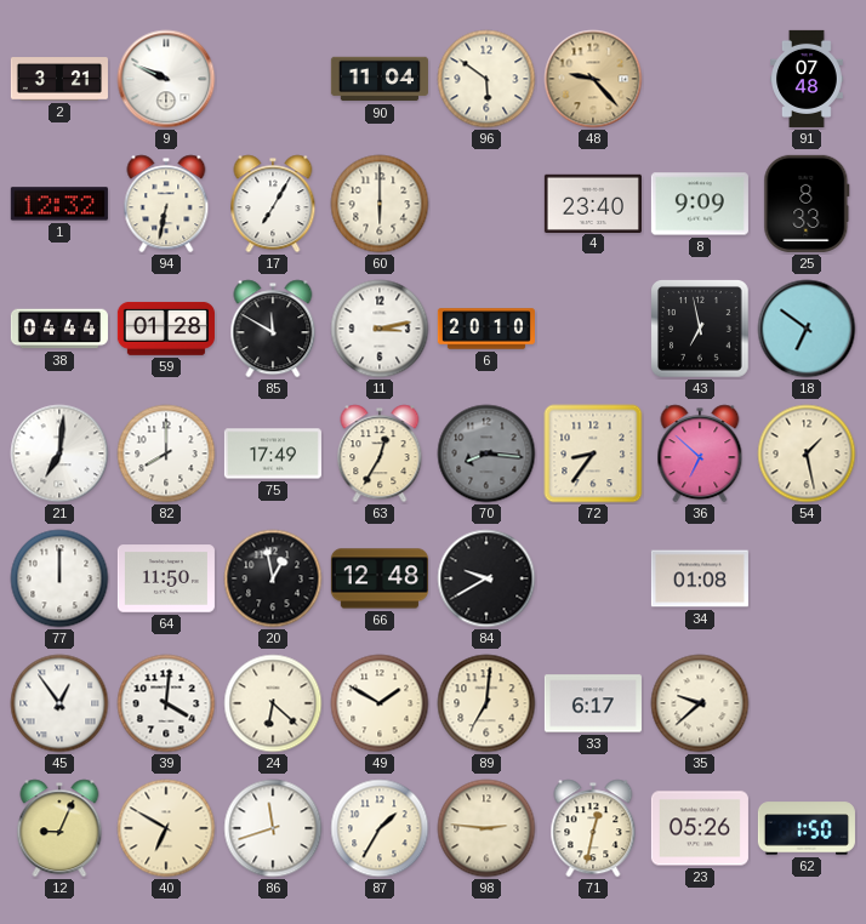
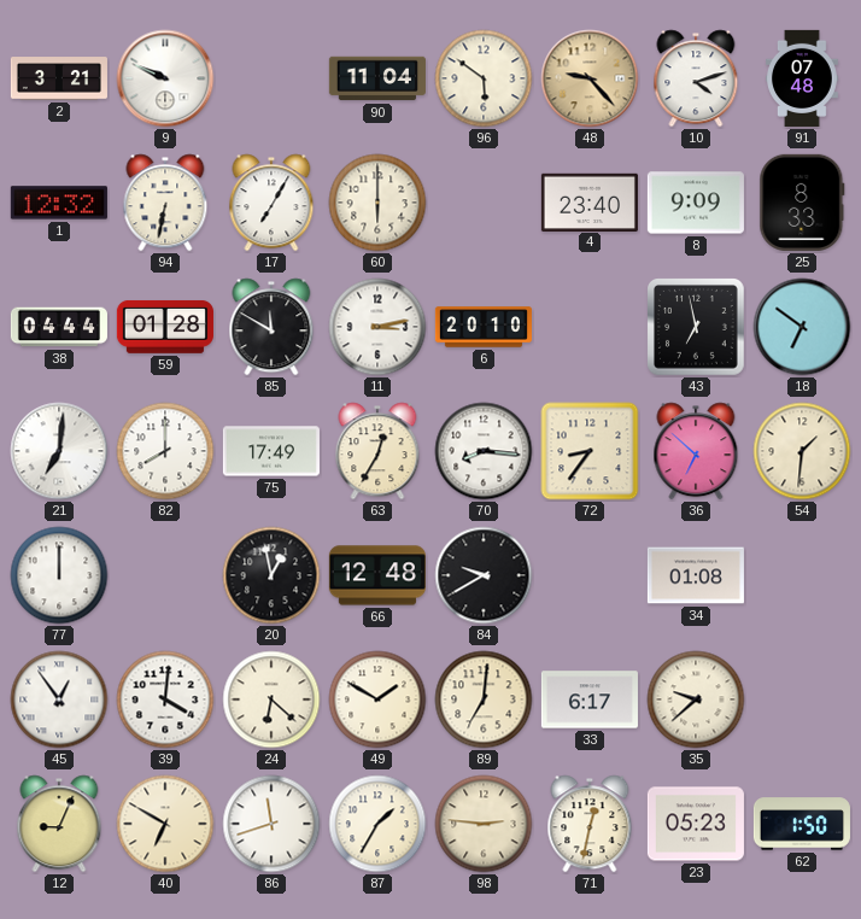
10: none -> 4:12 (696, 78)
70 dial: grey -> white (484, 451)
54: 1:28 -> 1:31 (802, 451)
64: 11:50 -> none (166, 578)
23: 05:26 -> 05:23 (696, 824)
